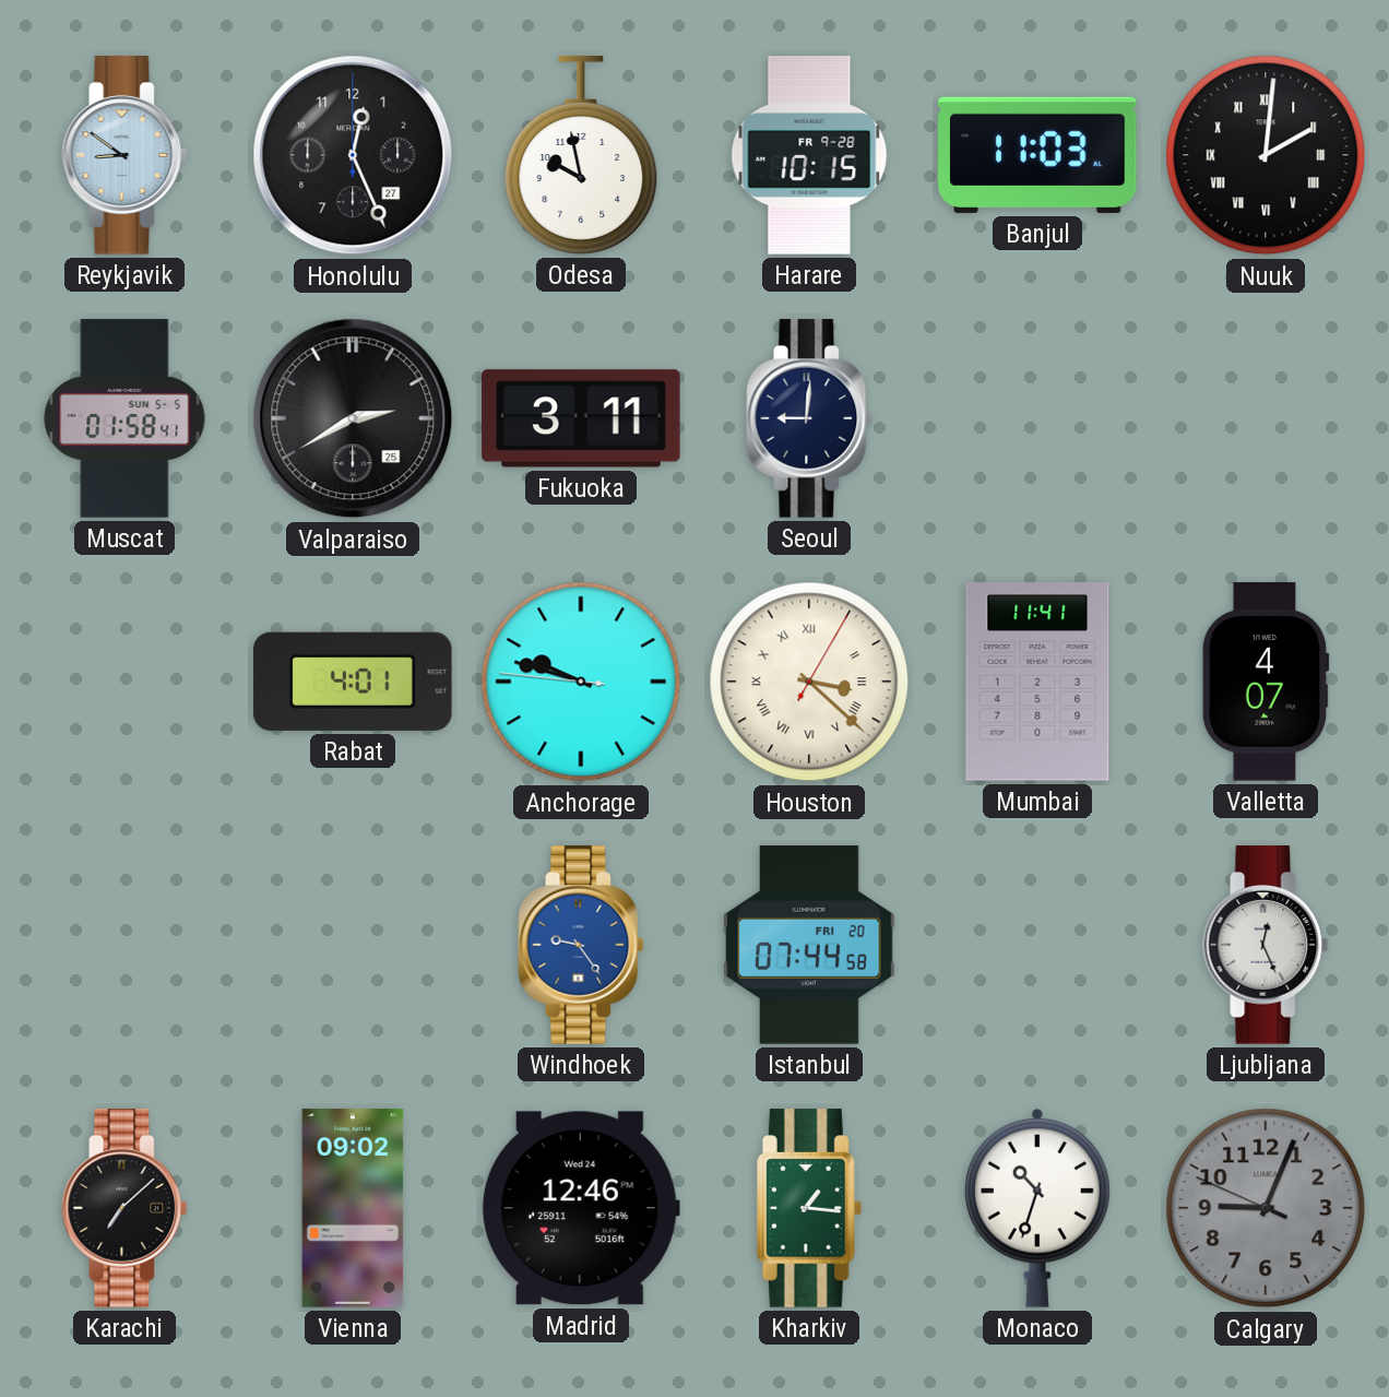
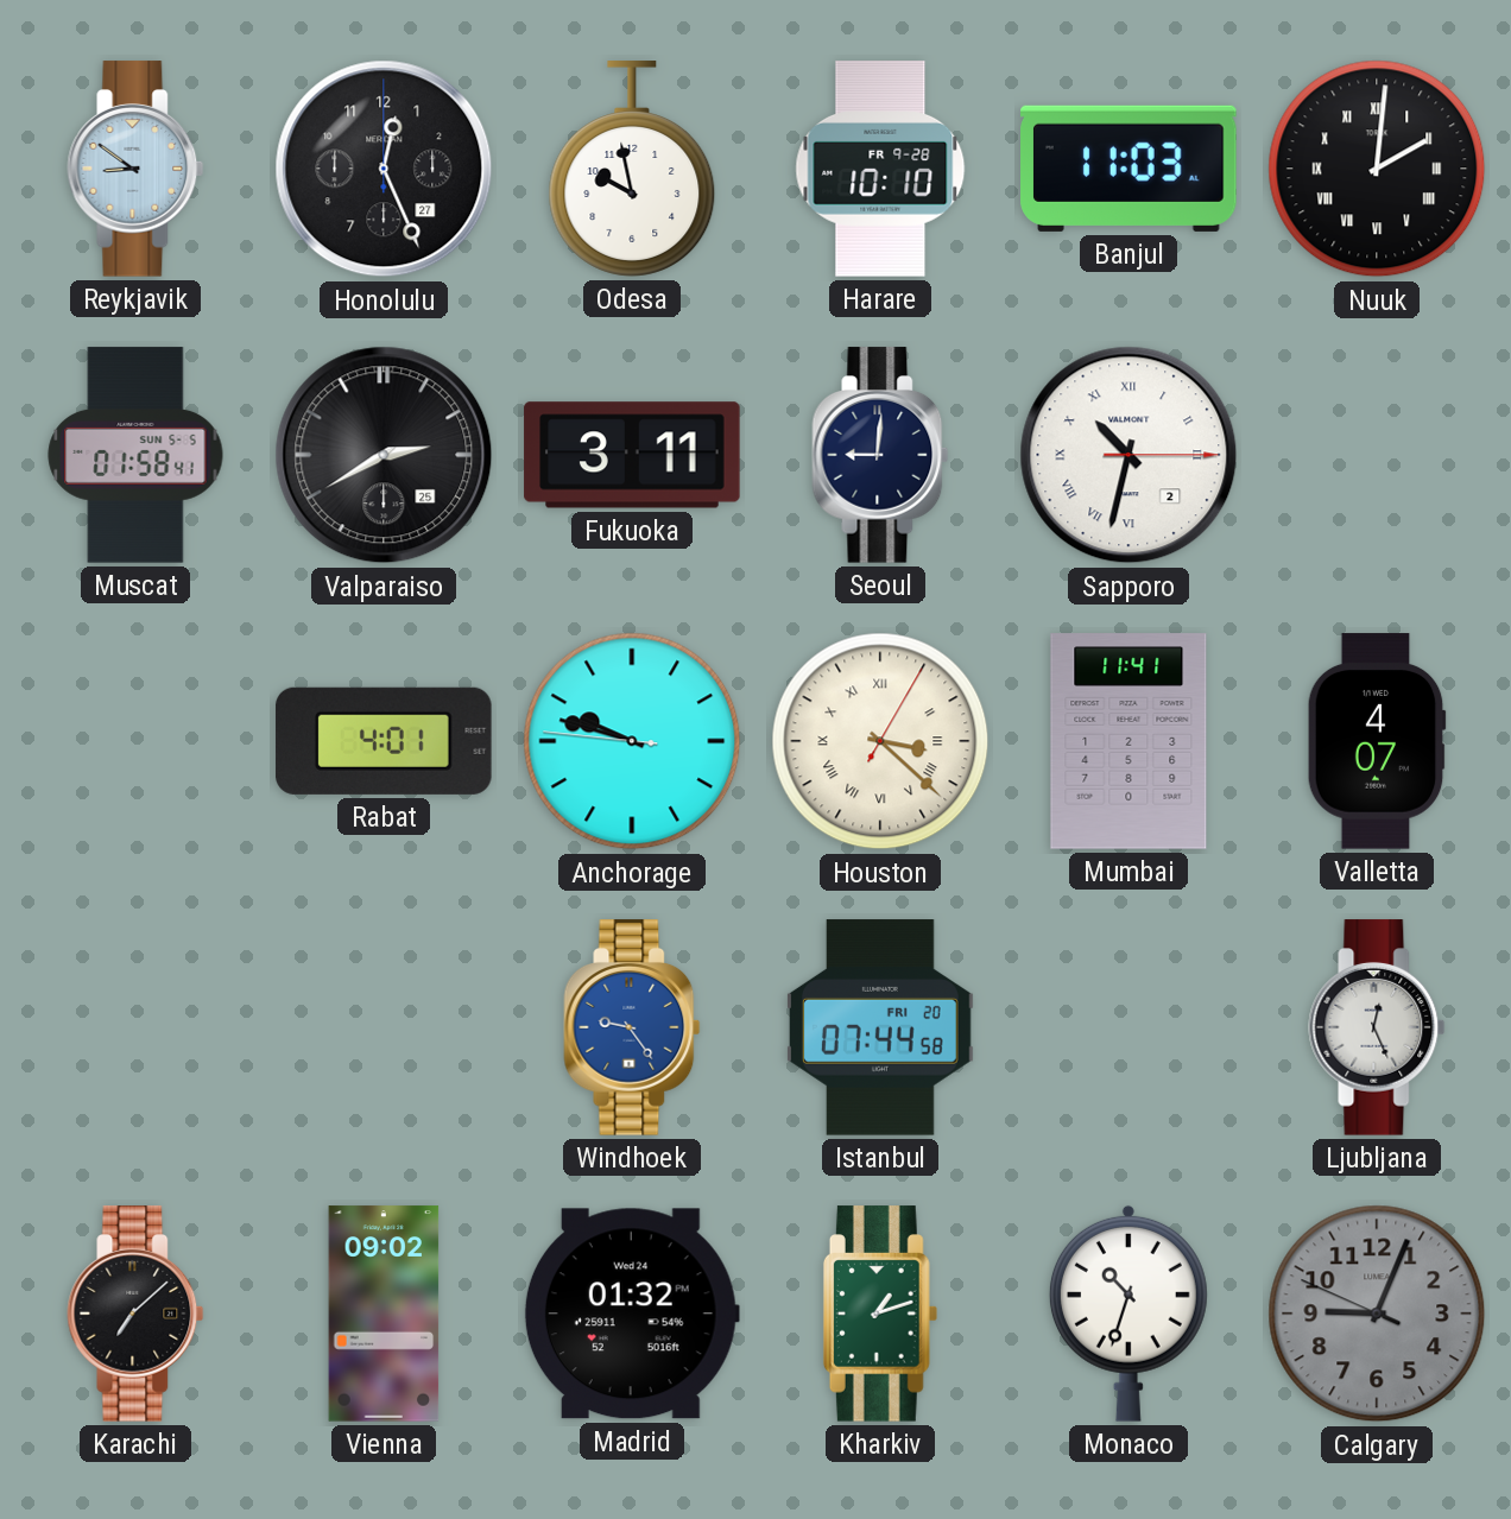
Harare: 10:15 -> 10:10 (880, 169)
Sapporo: none -> 10:32 (1128, 455)
Madrid: 12:46 -> 01:32 (632, 1314)
Kharkiv: 1:16 -> 1:12 (880, 1314)
